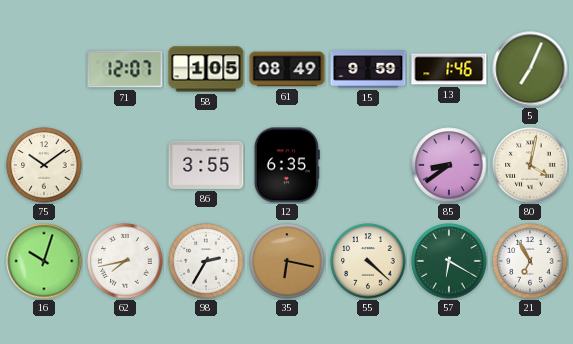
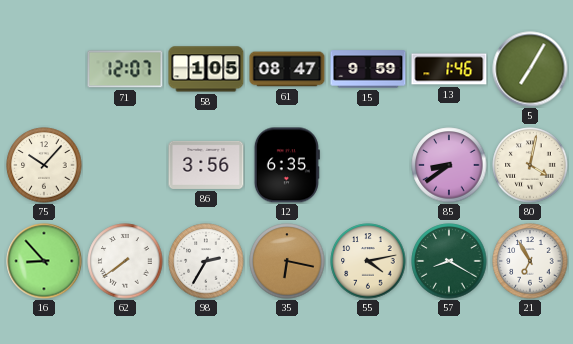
61: 08:49 -> 08:47 (287, 69)
5: 7:04 -> 7:05 (530, 69)
75: 10:09 -> 10:07 (44, 165)
86: 3:55 -> 3:56 (206, 165)
16: 10:03 -> 8:53 (44, 261)
62: 7:43 -> 7:39 (125, 261)
55: 4:22 -> 4:13 (368, 261)
57: 6:20 -> 8:20 (449, 261)
